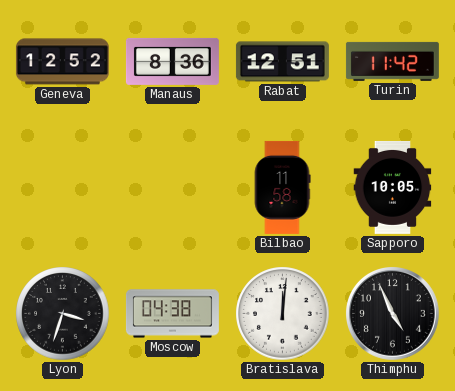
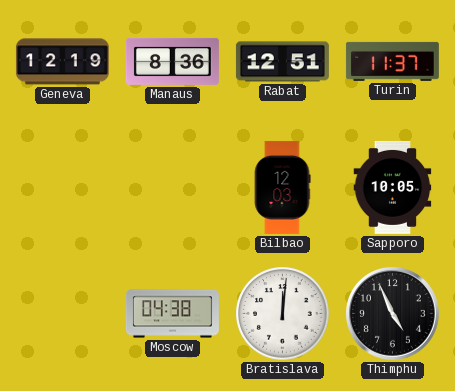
Geneva: 12:52 -> 12:19 (62, 62)
Turin: 11:42 -> 11:37 (392, 61)
Bilbao: 11:58 -> 12:03 (282, 187)
Lyon: 3:33 -> none (63, 314)
